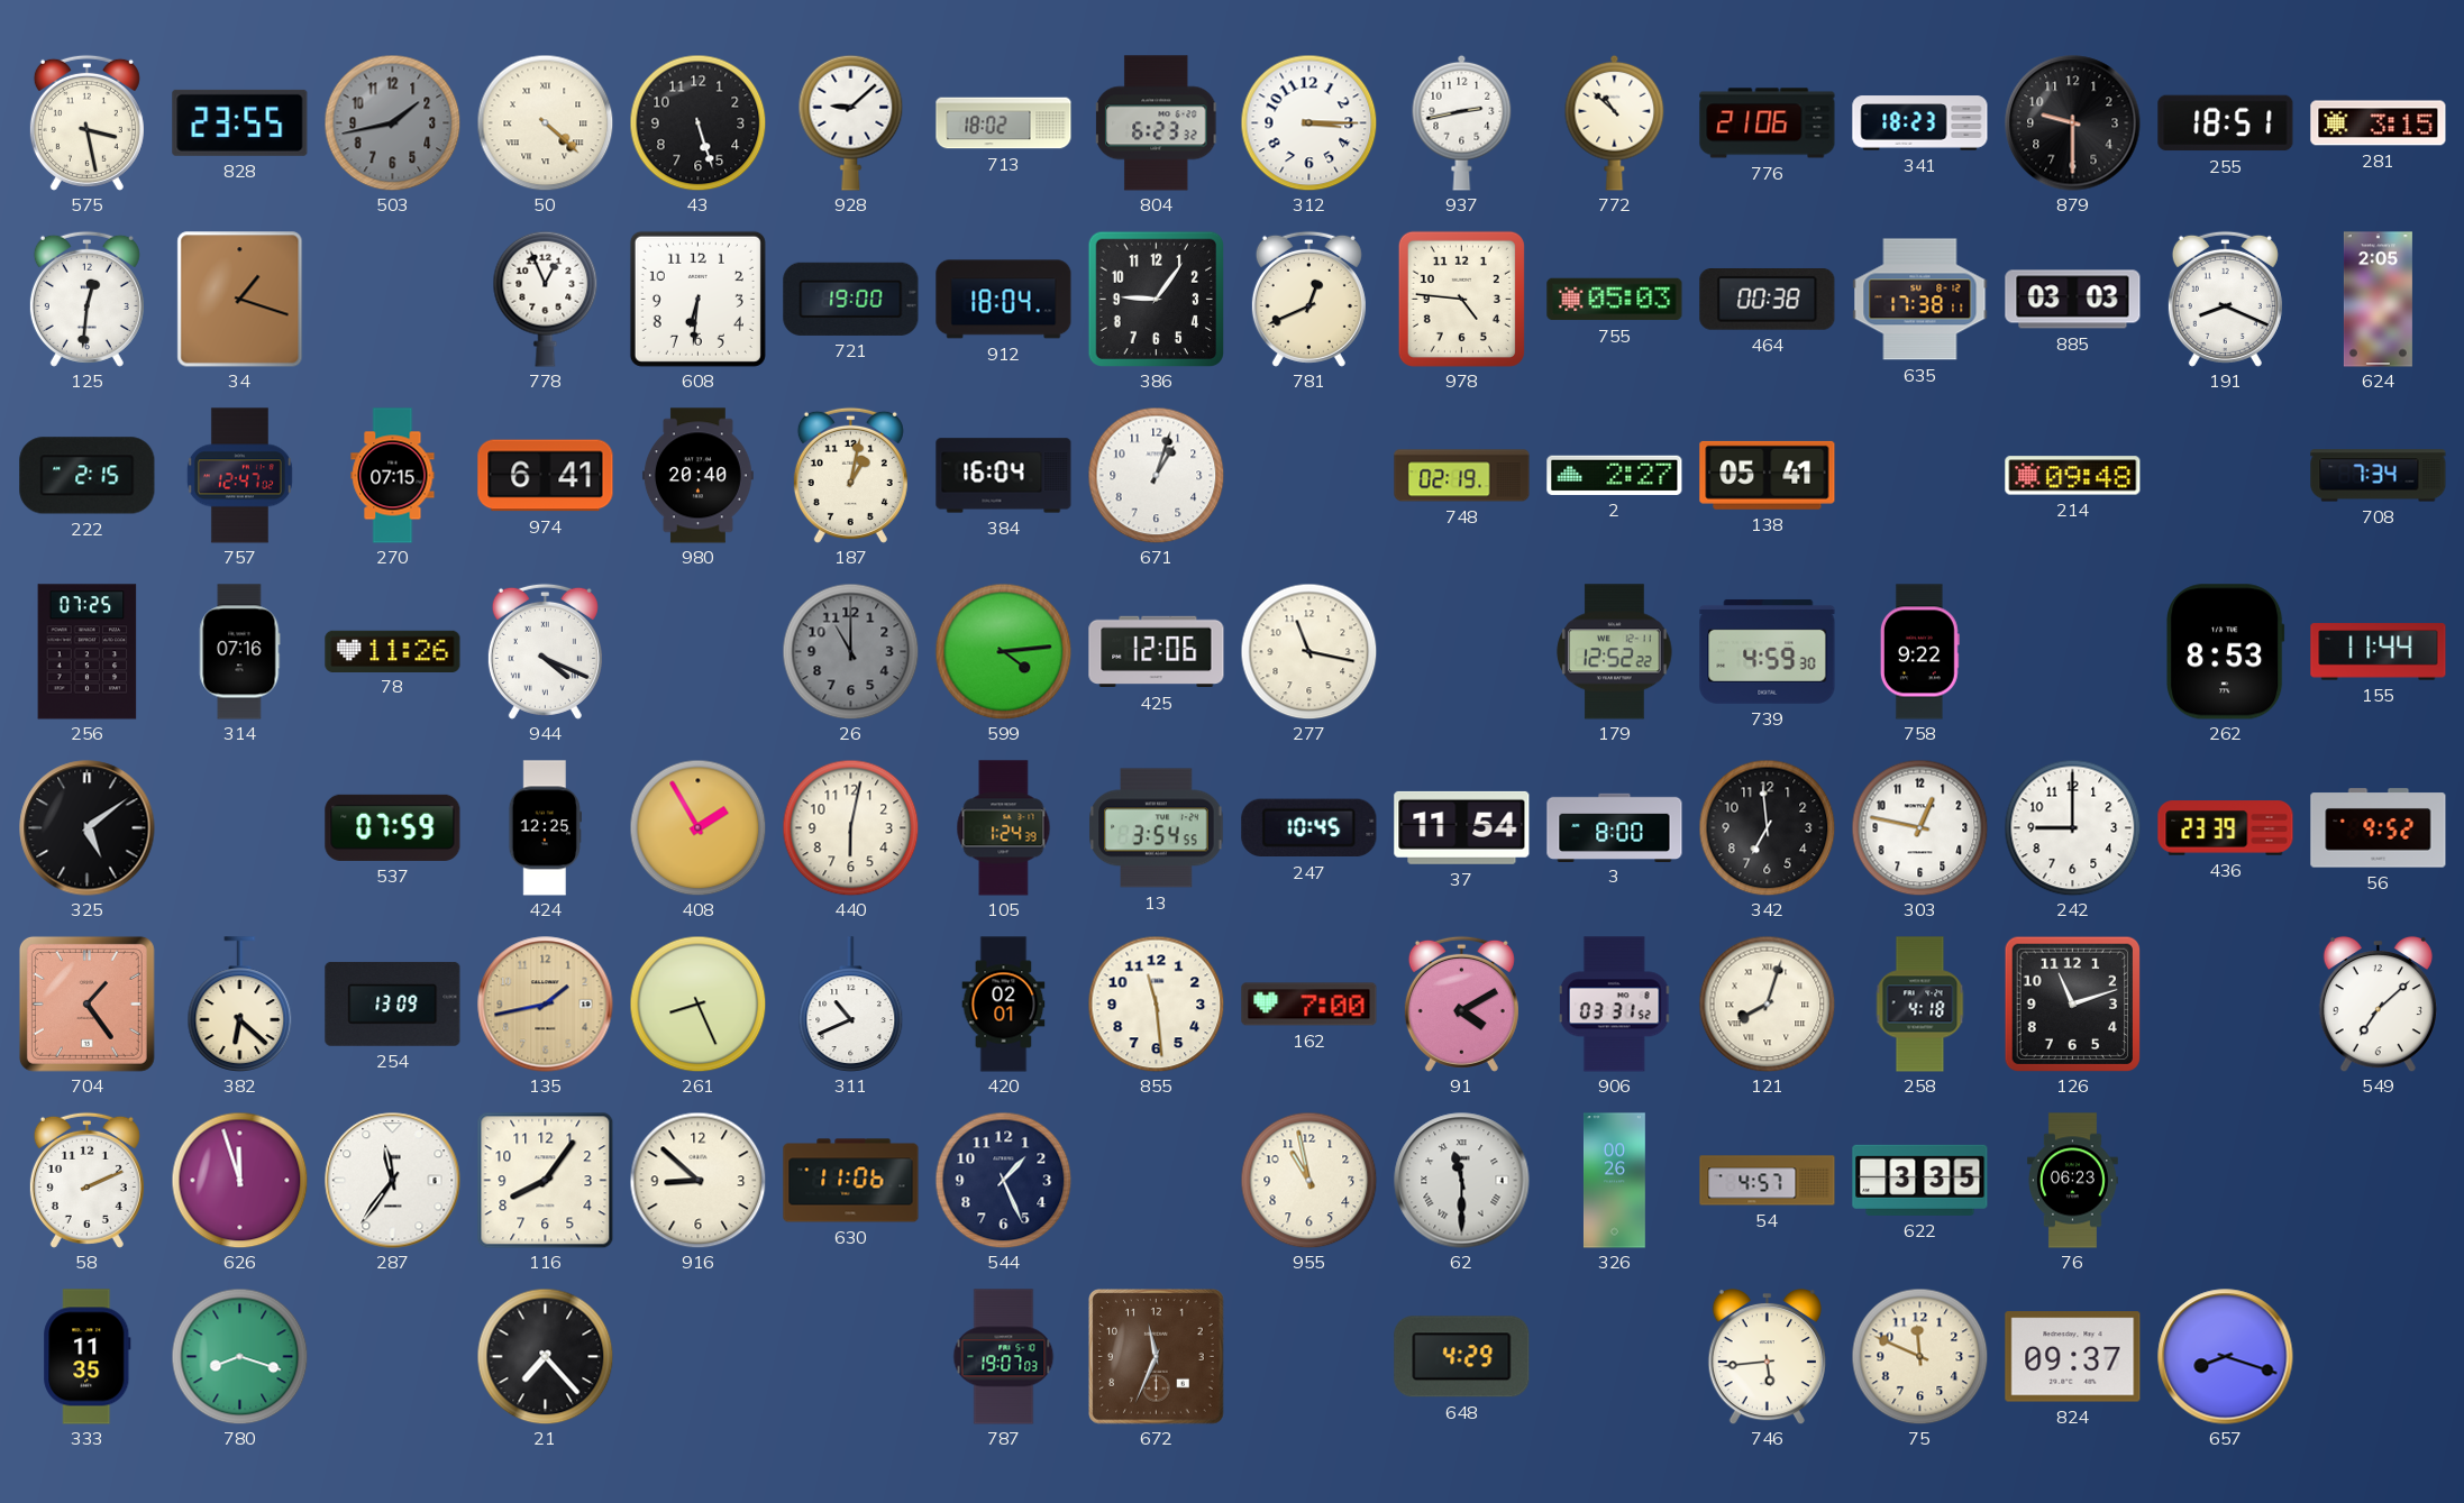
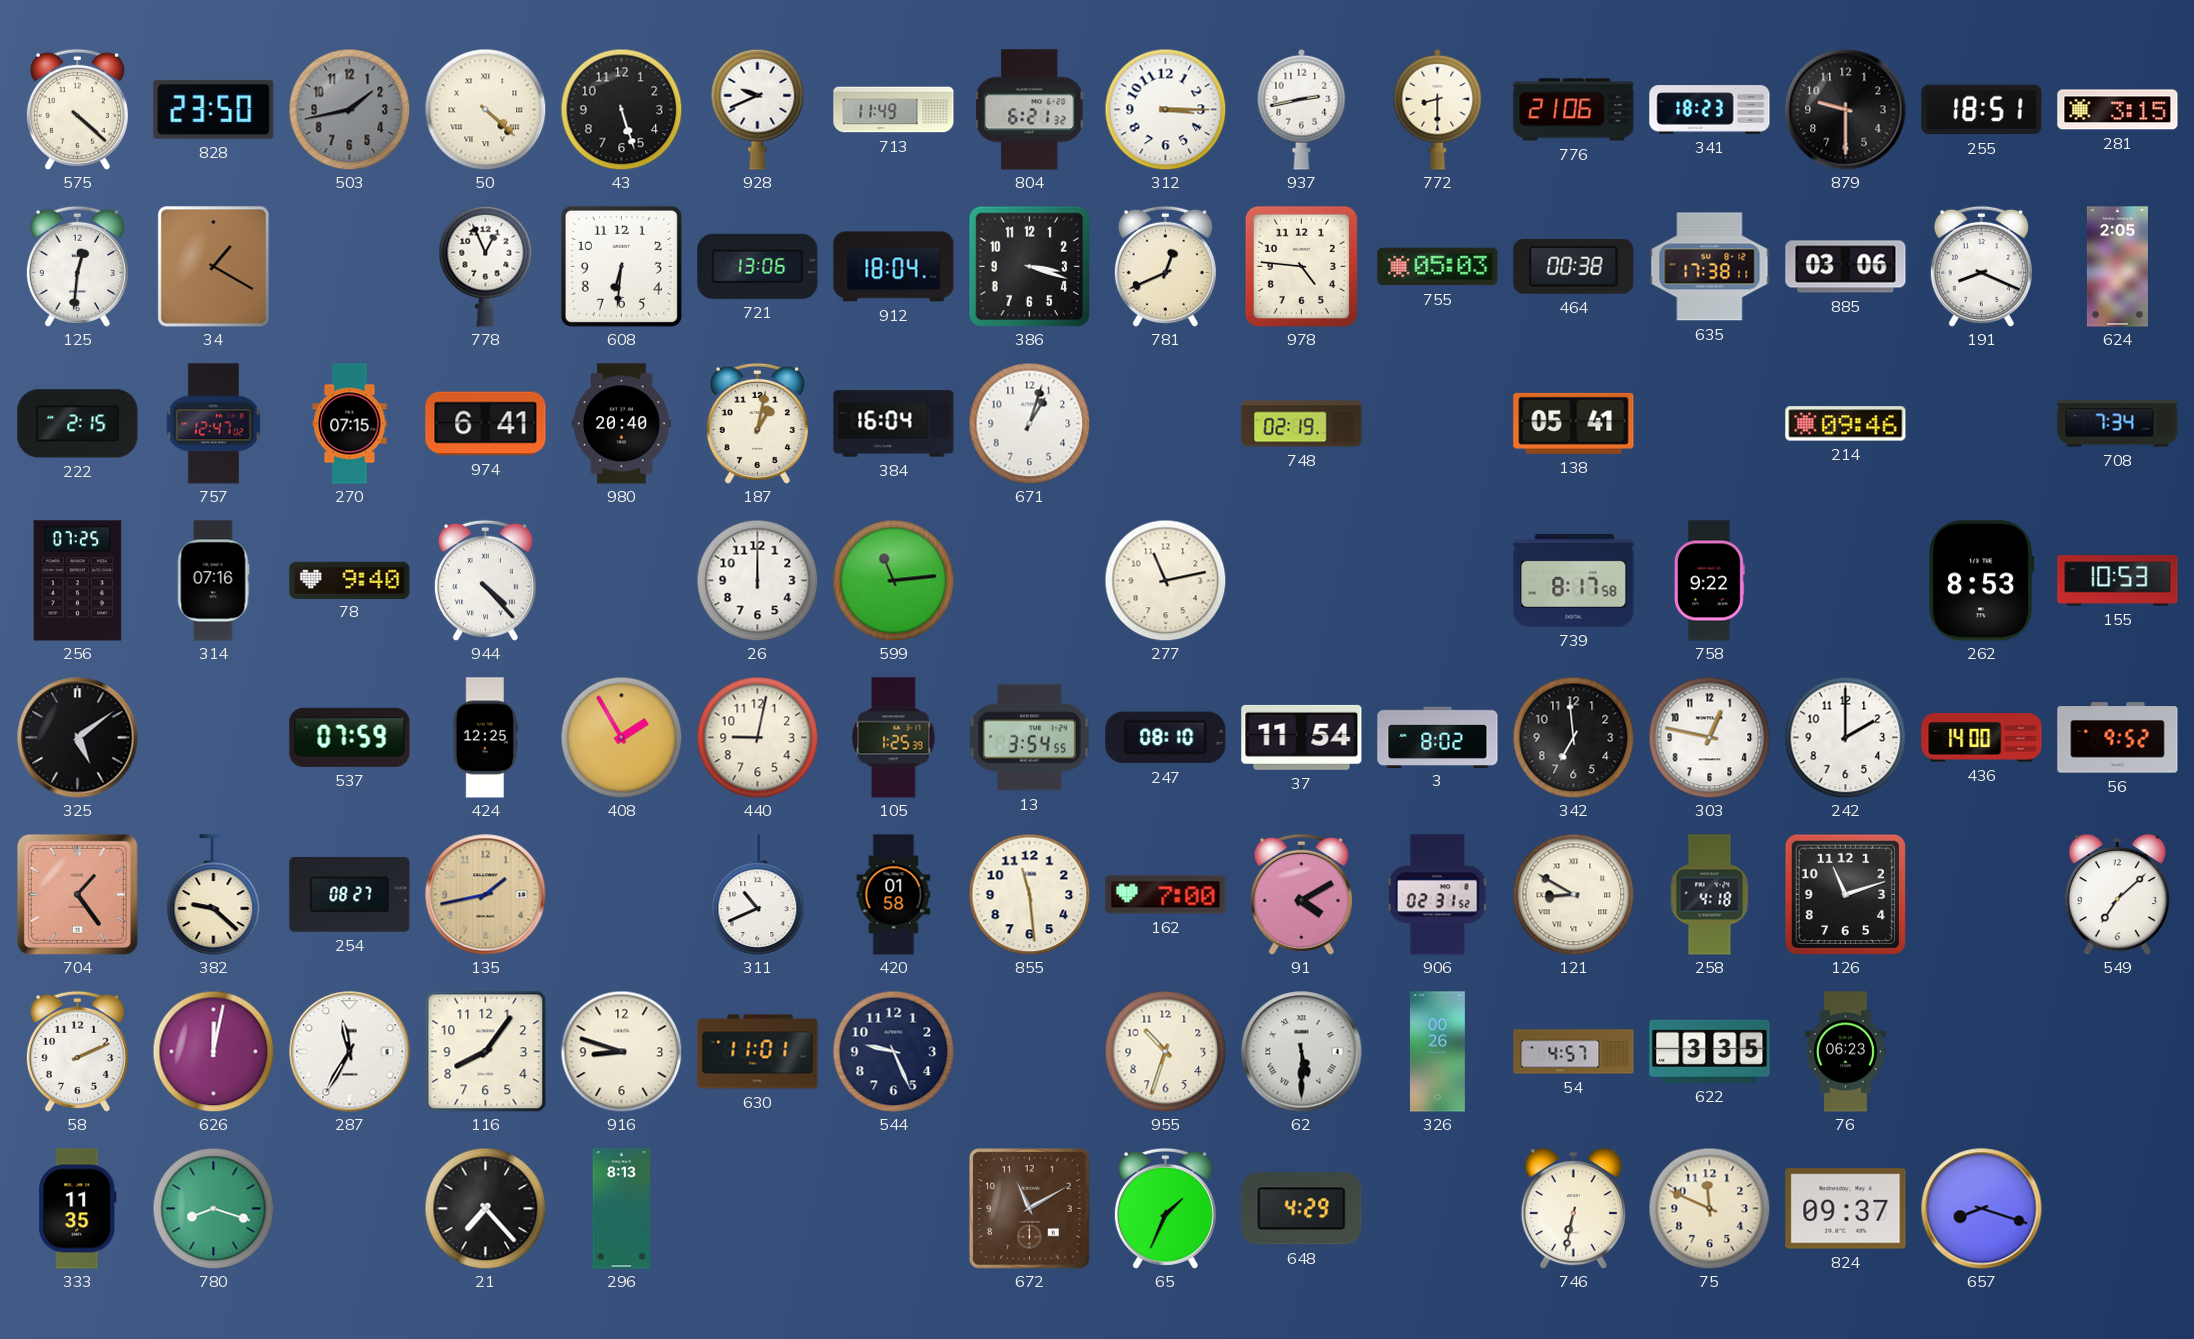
575: 3:28 -> 4:22 (77, 109)
828: 23:55 -> 23:50 (214, 109)
928: 9:08 -> 9:41 (758, 109)
713: 18:02 -> 11:49 (894, 110)
804: 6:23 -> 6:21 (1030, 110)
772: 10:52 -> 8:30 (1438, 109)
34: 1:18 -> 1:20 (214, 267)
721: 19:00 -> 13:06 (758, 266)
386: 9:06 -> 3:18 (1029, 266)
885: 03:03 -> 03:06 (1846, 267)
2: 2:27 -> none (1615, 475)
214: 09:48 -> 09:46 (1846, 424)
78: 11:26 -> 9:40 (350, 580)
944: 4:19 -> 4:23 (485, 580)
26: 11:00 -> 12:00 (757, 580)
26 dial: grey -> white (757, 580)
599: 4:14 -> 11:14 (893, 580)
425: 12:06 -> none (1157, 652)
277: 11:17 -> 11:13 (1165, 580)
179: 12:52 -> none (1615, 652)
739: 4:59 -> 8:17 (1574, 580)
155: 11:44 -> 10:53 (2118, 581)
440: 6:02 -> 9:02 (757, 737)
105: 1:24 -> 1:25 (894, 738)
247: 10:45 -> 08:10 (1166, 738)
3: 8:00 -> 8:02 (1438, 737)
242: 9:00 -> 2:00 (1845, 737)
436: 23:39 -> 14:00 (1982, 738)
382: 6:22 -> 9:22 (214, 895)
254: 13:09 -> 08:27 (350, 895)
261: 8:26 -> none (697, 1003)
420: 02:01 -> 01:58 (894, 895)
906: 03:31 -> 02:31 (1438, 895)
121: 8:03 -> 8:50 (1573, 894)
626: 11:57 -> 12:02 (213, 1051)
287: 11:36 -> 11:35 (350, 1052)
916: 8:52 -> 8:48 (621, 1051)
630: 11:06 -> 11:01 (758, 1052)
544: 1:26 -> 9:26 (893, 1051)
955: 10:58 -> 10:33 (1165, 1051)
62: 11:30 -> 5:30 (1302, 1052)
296: none -> 8:13 (622, 1209)
787: 19:07 -> none (1004, 1357)
672: 11:34 -> 11:10 (1030, 1209)
65: none -> 1:34 (1165, 1208)
746: 5:44 -> 6:32 (1573, 1208)
